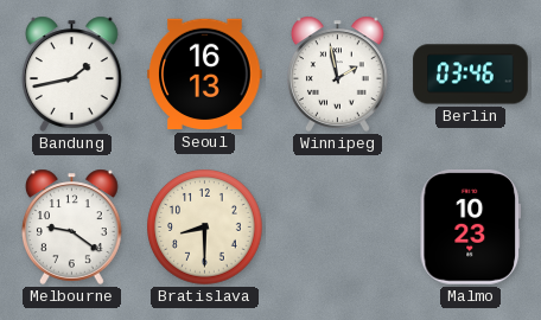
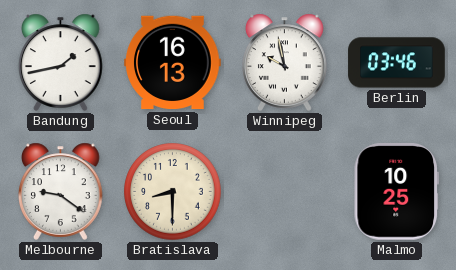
Winnipeg: 1:58 -> 9:58 (285, 62)
Malmo: 10:23 -> 10:25 (396, 192)
